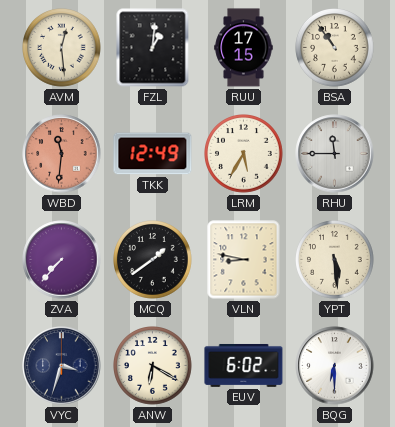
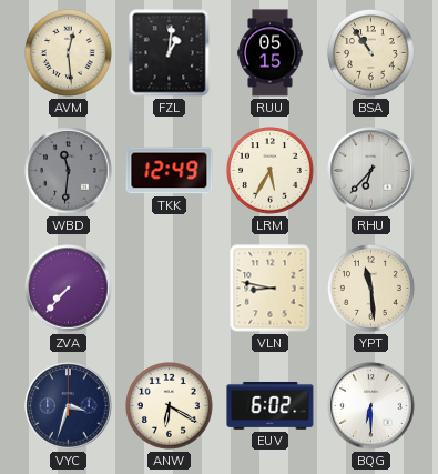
RUU: 17:15 -> 05:15 (271, 53)
WBD dial: salmon -> grey (69, 171)
RHU: 11:45 -> 6:37 (371, 171)
MCQ: 1:39 -> none (153, 260)
YPT: 5:29 -> 11:29 (371, 289)
